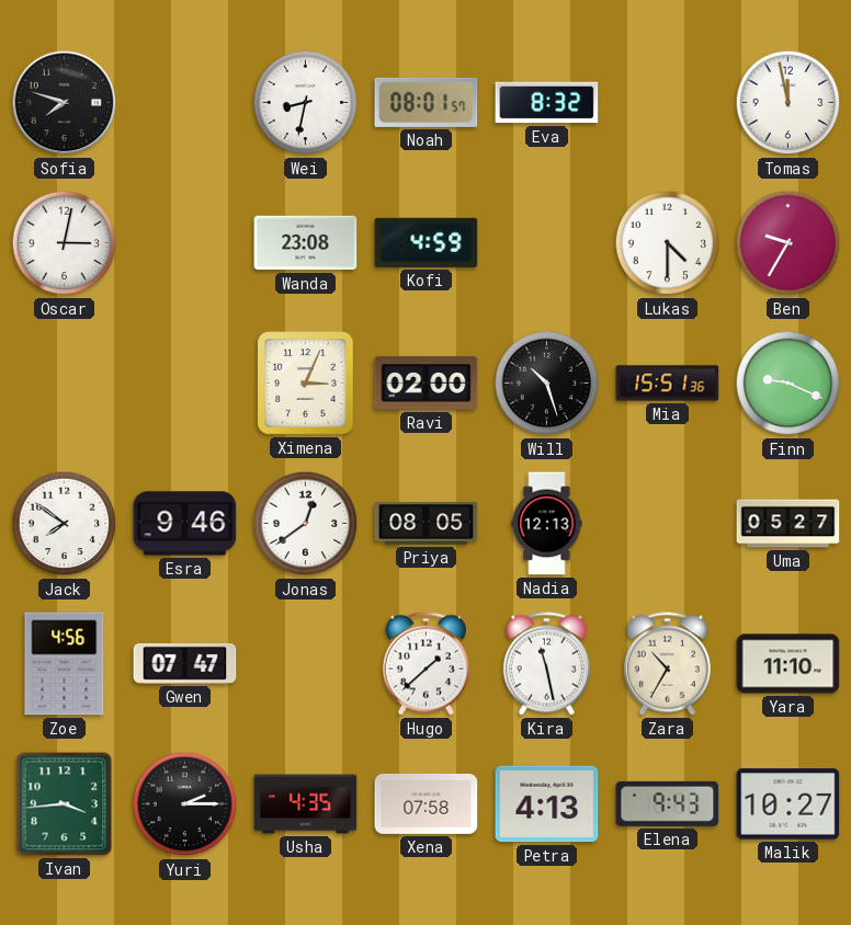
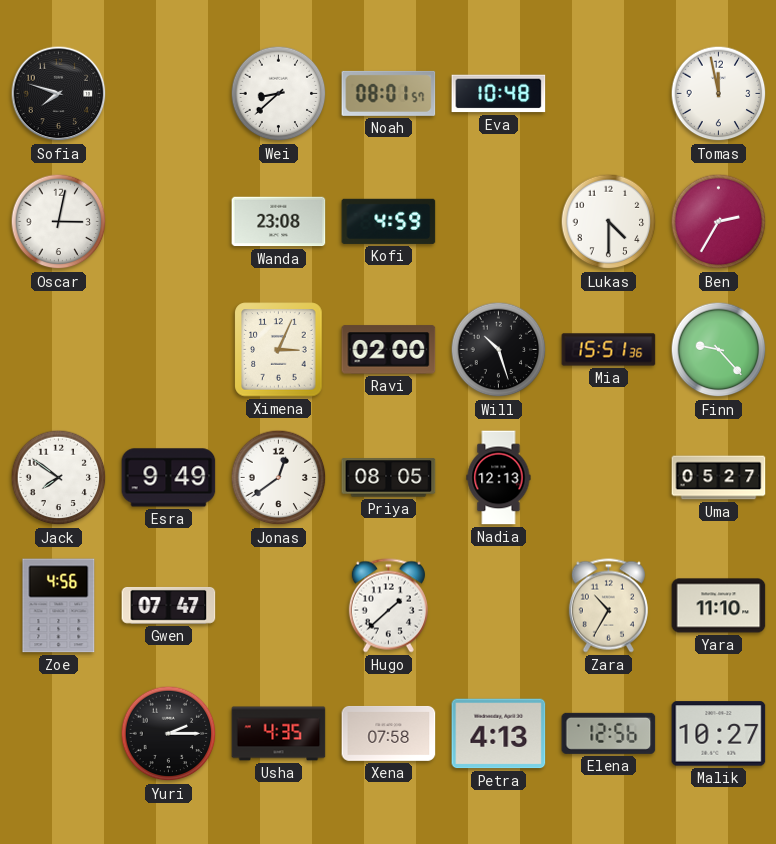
Wei: 8:32 -> 8:38 (279, 94)
Eva: 8:32 -> 10:48 (499, 94)
Ben: 9:35 -> 2:35 (719, 222)
Finn: 9:19 -> 9:23 (719, 350)
Esra: 9:46 -> 9:49 (169, 478)
Kira: 11:28 -> none (546, 664)
Ivan: 3:44 -> none (65, 804)
Elena: 9:43 -> 12:56 (609, 733)
